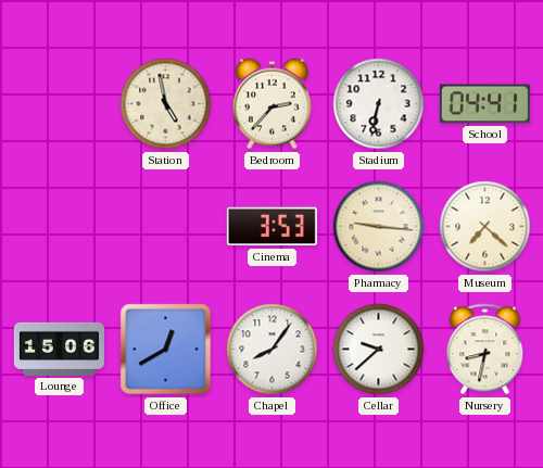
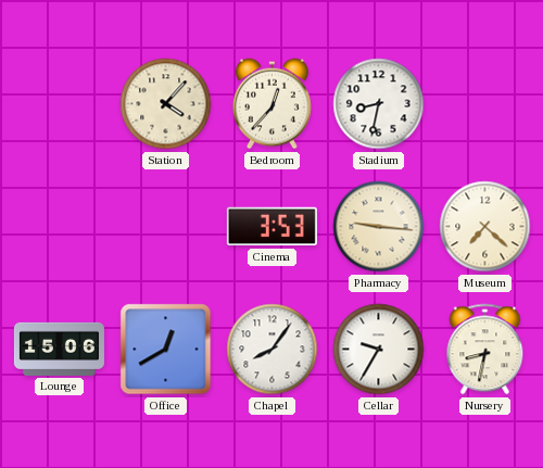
Station: 4:58 -> 4:07 (166, 104)
Bedroom: 2:37 -> 12:37 (273, 104)
Stadium: 6:32 -> 8:32 (379, 104)
School: 04:41 -> none (484, 104)
Cellar: 9:38 -> 9:35 (379, 350)
